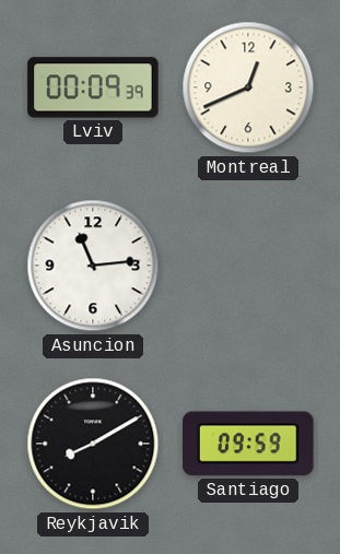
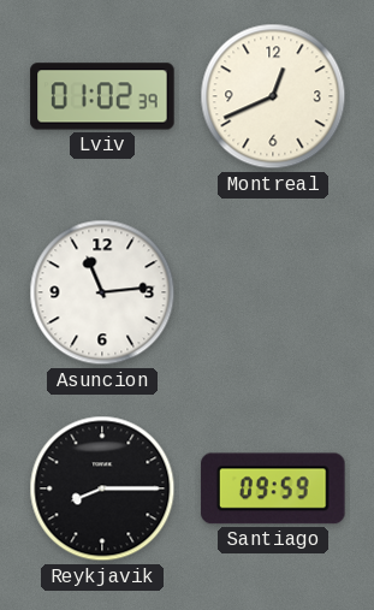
Lviv: 00:09 -> 01:02 (102, 96)
Reykjavik: 8:10 -> 8:15 (102, 488)
